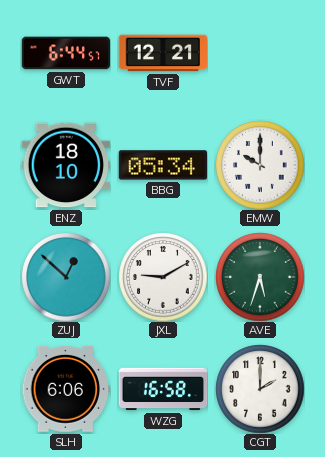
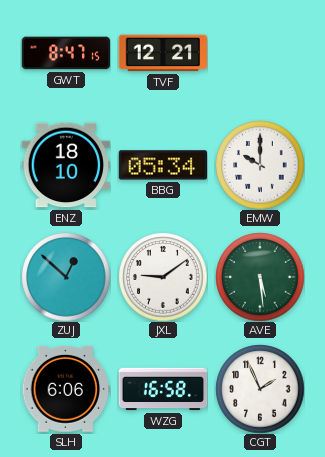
GWT: 6:44 -> 8:47 (66, 53)
JXL: 9:10 -> 9:09 (163, 277)
AVE: 5:33 -> 5:29 (260, 277)
CGT: 2:00 -> 1:56 (260, 389)
